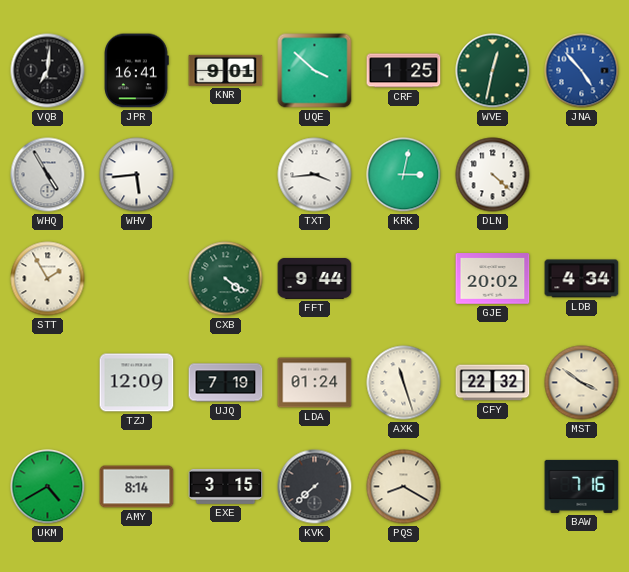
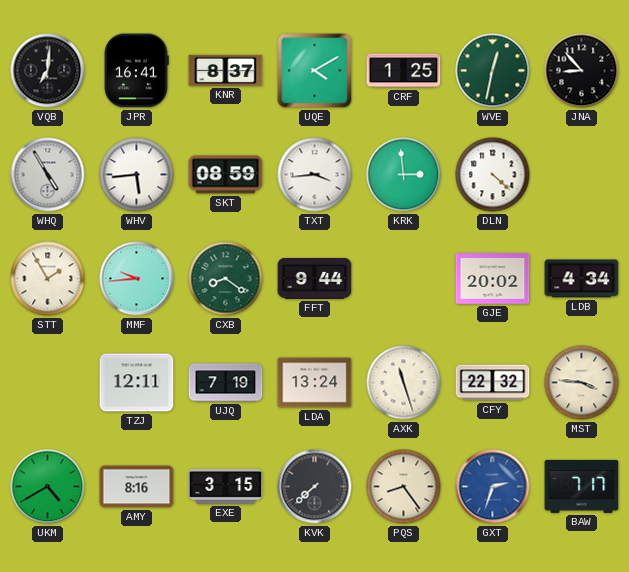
KNR: 9:01 -> 8:37 (226, 70)
UQE: 3:52 -> 4:10 (315, 71)
JNA: 4:53 -> 8:53 (582, 71)
JNA dial: blue -> black (582, 71)
SKT: none -> 08:59 (226, 175)
KRK: 3:02 -> 2:59 (404, 175)
MMF: none -> 9:44 (137, 279)
CXB: 4:21 -> 8:21 (226, 279)
TZJ: 12:09 -> 12:11 (137, 383)
LDA: 01:24 -> 13:24 (315, 383)
MST: 3:51 -> 3:46 (582, 383)
AMY: 8:14 -> 8:16 (137, 487)
PQS: 8:20 -> 8:24 (404, 487)
GXT: none -> 2:33 (493, 487)
BAW: 7:16 -> 7:17 (582, 486)
